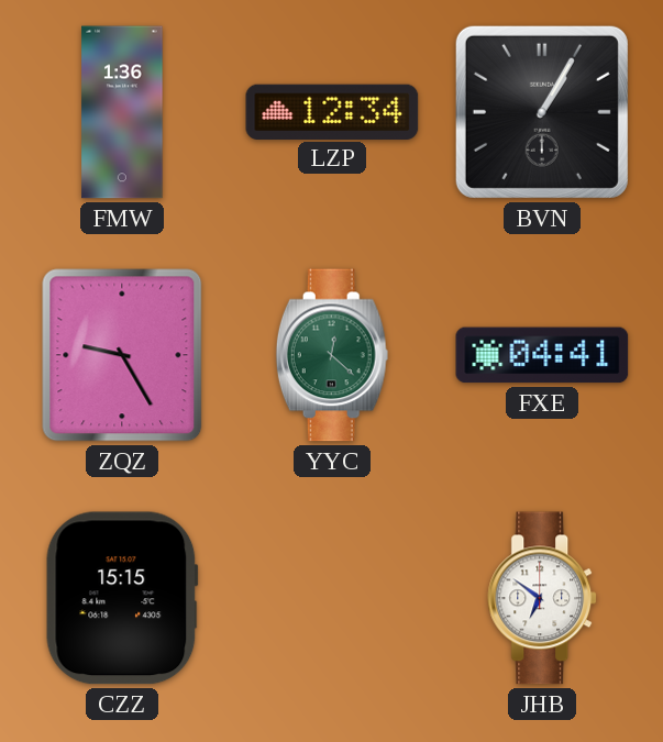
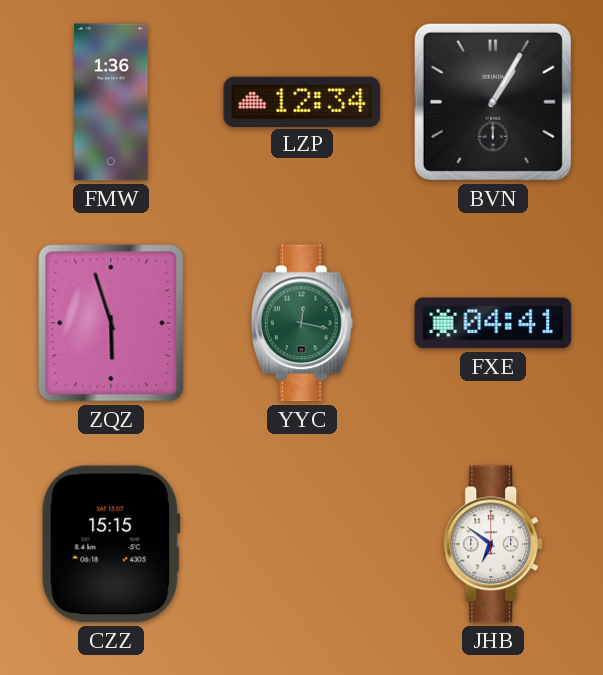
ZQZ: 9:25 -> 5:57 (111, 323)
YYC: 12:22 -> 12:17 (302, 323)
